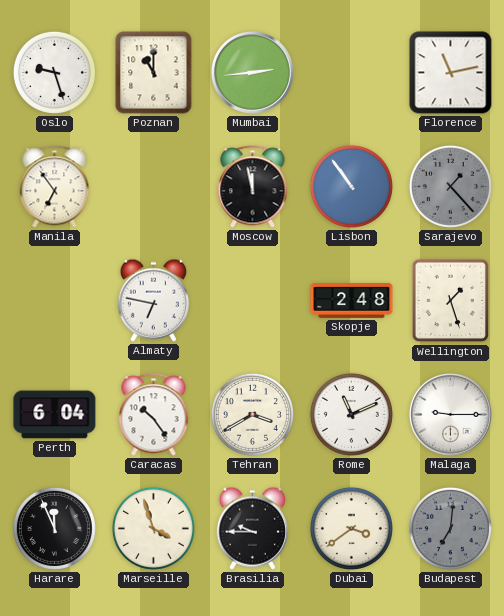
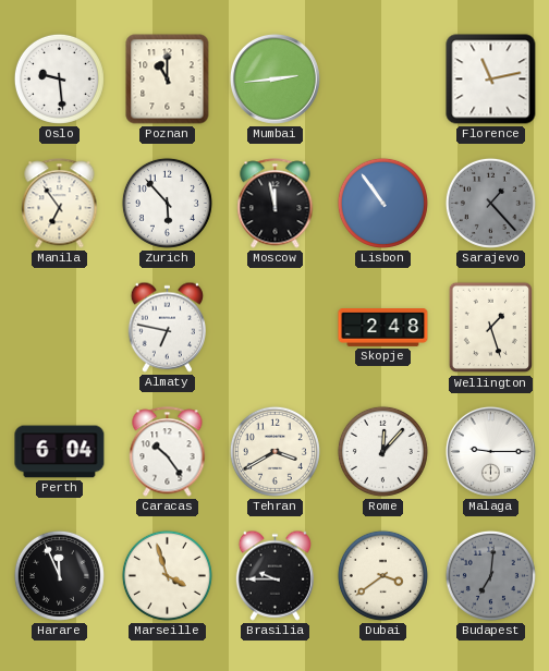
Oslo: 9:27 -> 9:29 (59, 78)
Zurich: none -> 5:53 (167, 203)
Rome: 11:11 -> 12:07 (382, 451)
